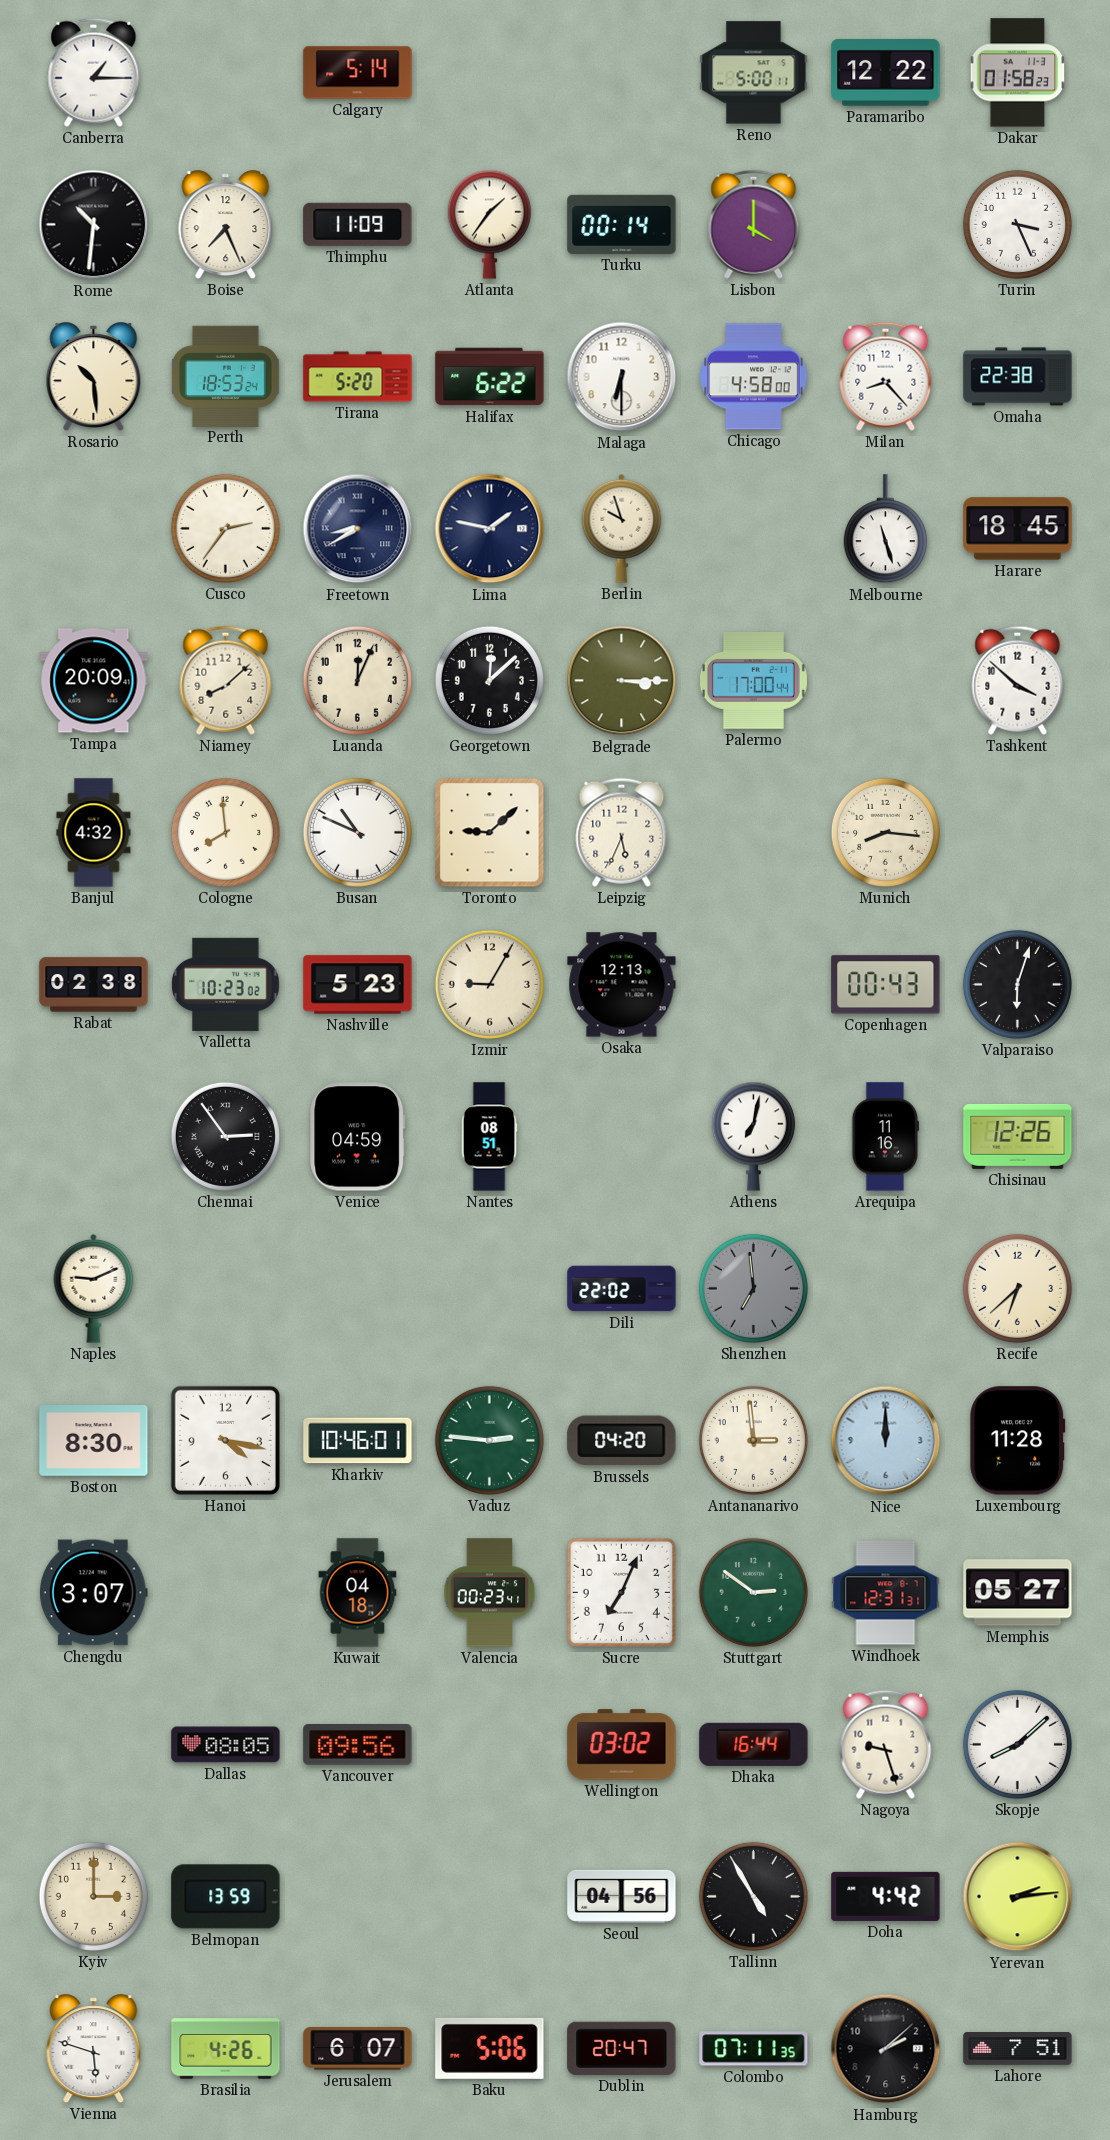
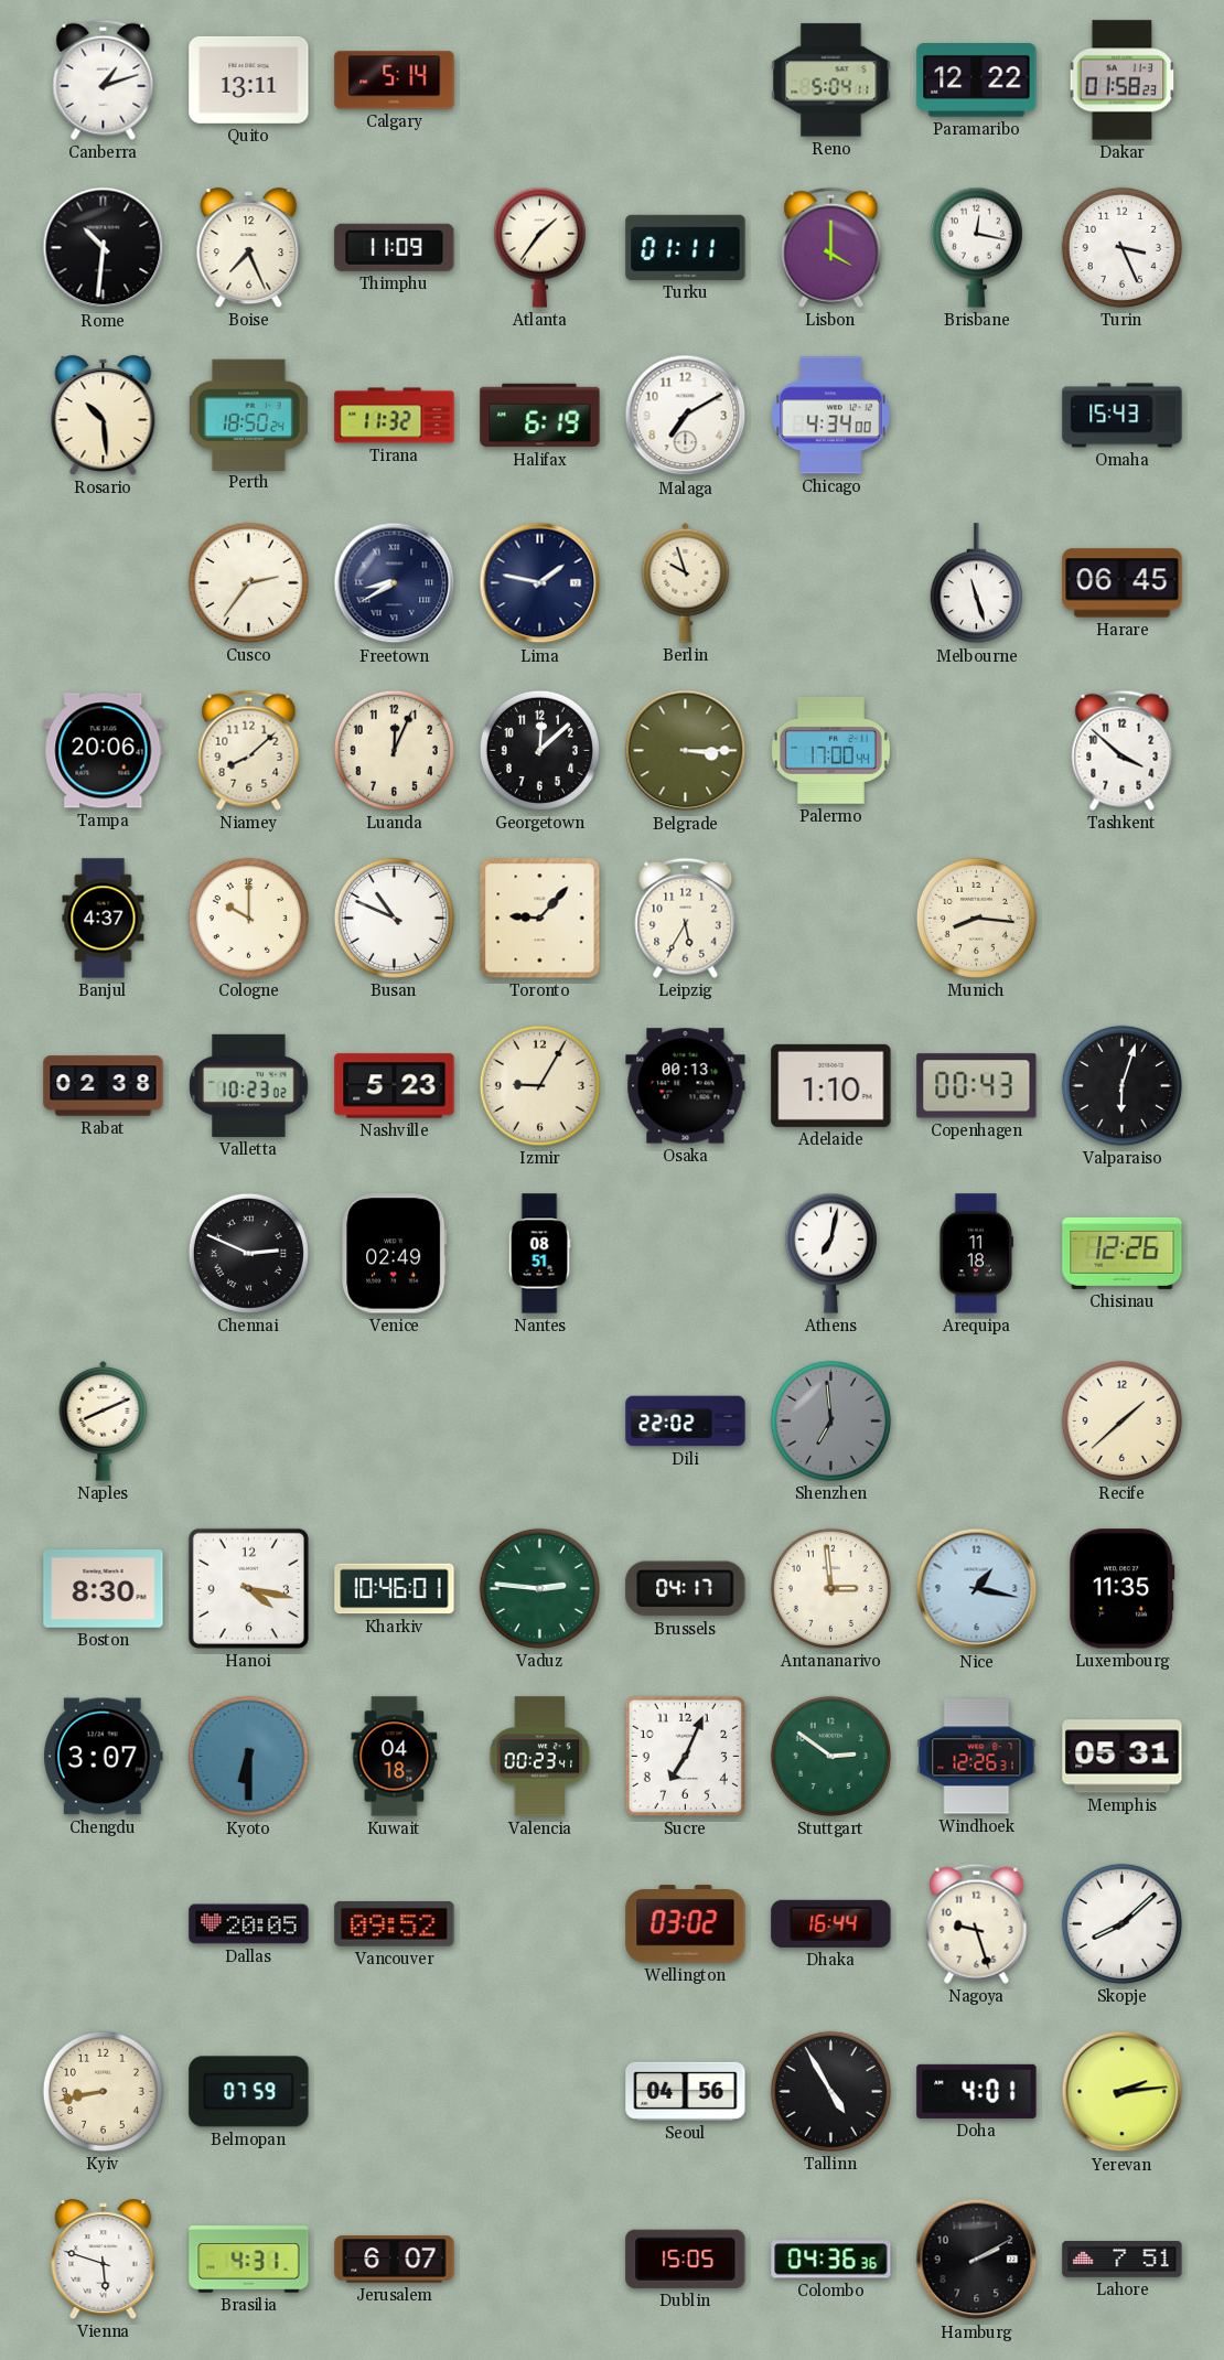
Canberra: 1:15 -> 1:12 (104, 79)
Quito: none -> 13:11 (249, 79)
Reno: 5:00 -> 5:04 (831, 81)
Turku: 00:14 -> 01:11 (686, 247)
Brisbane: none -> 12:17 (976, 247)
Perth: 18:53 -> 18:50 (248, 415)
Tirana: 5:20 -> 11:32 (395, 416)
Halifax: 6:22 -> 6:19 (540, 416)
Malaga: 6:30 -> 7:10 (686, 416)
Chicago: 4:58 -> 4:34 (831, 416)
Milan: 8:23 -> none (886, 376)
Omaha: 22:38 -> 15:43 (1123, 416)
Harare: 18:45 -> 06:45 (1123, 583)
Tampa: 20:09 -> 20:06 (104, 751)
Banjul: 4:32 -> 4:37 (104, 919)
Cologne: 7:59 -> 10:00 (248, 918)
Toronto: 9:08 -> 9:07 (540, 919)
Leipzig: 5:34 -> 5:35 (686, 918)
Osaka: 12:13 -> 00:13 (686, 1086)
Adelaide: none -> 1:10 (831, 1085)
Chennai: 2:54 -> 2:49 (248, 1253)
Venice: 04:59 -> 02:49 (395, 1254)
Arequipa: 11:16 -> 11:18 (975, 1254)
Naples: 9:11 -> 8:11 (104, 1420)
Recife: 6:38 -> 1:38 (1121, 1420)
Brussels: 04:20 -> 04:17 (686, 1589)
Nice: 12:00 -> 1:17 (977, 1589)
Luxembourg: 11:28 -> 11:35 (1123, 1589)
Kyoto: none -> 6:30 (248, 1756)
Windhoek: 12:31 -> 12:26 (977, 1757)
Memphis: 05:27 -> 05:31 (1123, 1757)
Dallas: 08:05 -> 20:05 (249, 1924)
Vancouver: 09:56 -> 09:52 (395, 1924)
Kyiv: 3:00 -> 8:43 (103, 2091)
Belmopan: 13:59 -> 07:59 (249, 2092)
Doha: 4:42 -> 4:01 (977, 2091)
Brasilia: 4:26 -> 4:31 (249, 2260)
Baku: 5:06 -> none (490, 2048)
Dublin: 20:47 -> 15:05 (686, 2259)
Colombo: 07:11 -> 04:36 (831, 2260)
Hamburg: 2:08 -> 2:10 (977, 2260)
